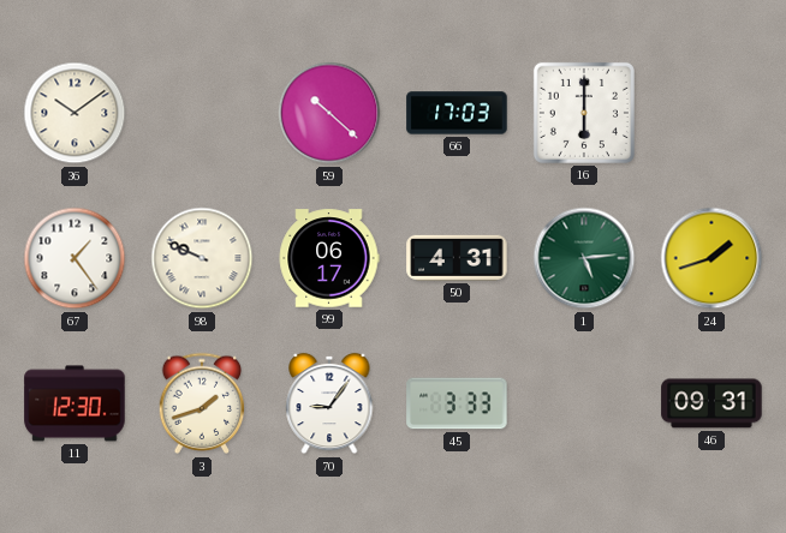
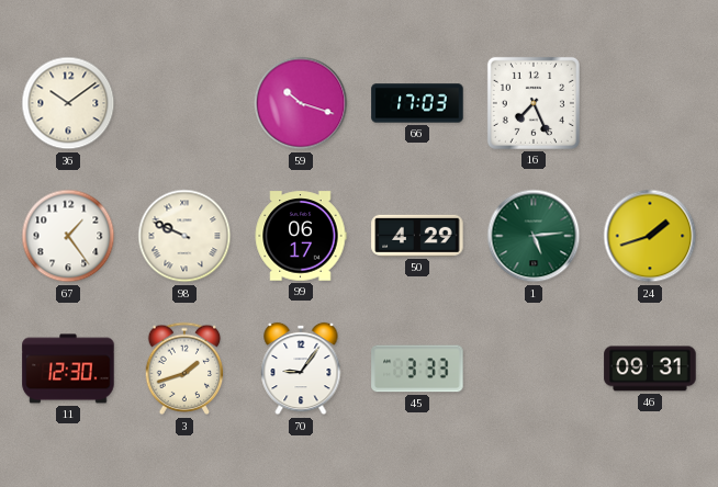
59: 10:22 -> 10:18 (301, 103)
16: 6:00 -> 7:26 (534, 103)
50: 4:31 -> 4:29 (417, 236)
